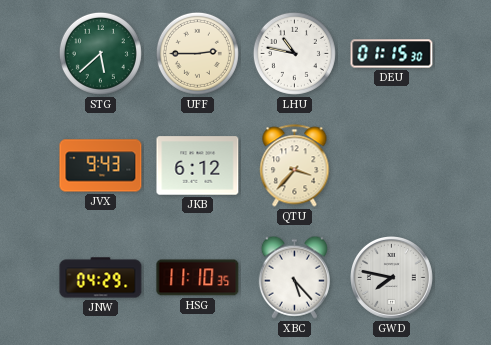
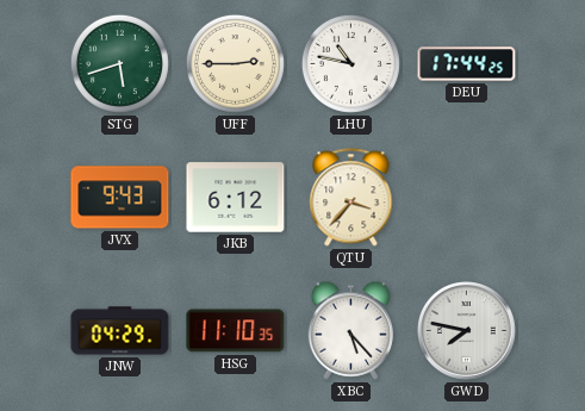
STG: 5:38 -> 5:42 (119, 63)
DEU: 01:15 -> 17:44 (467, 64)
